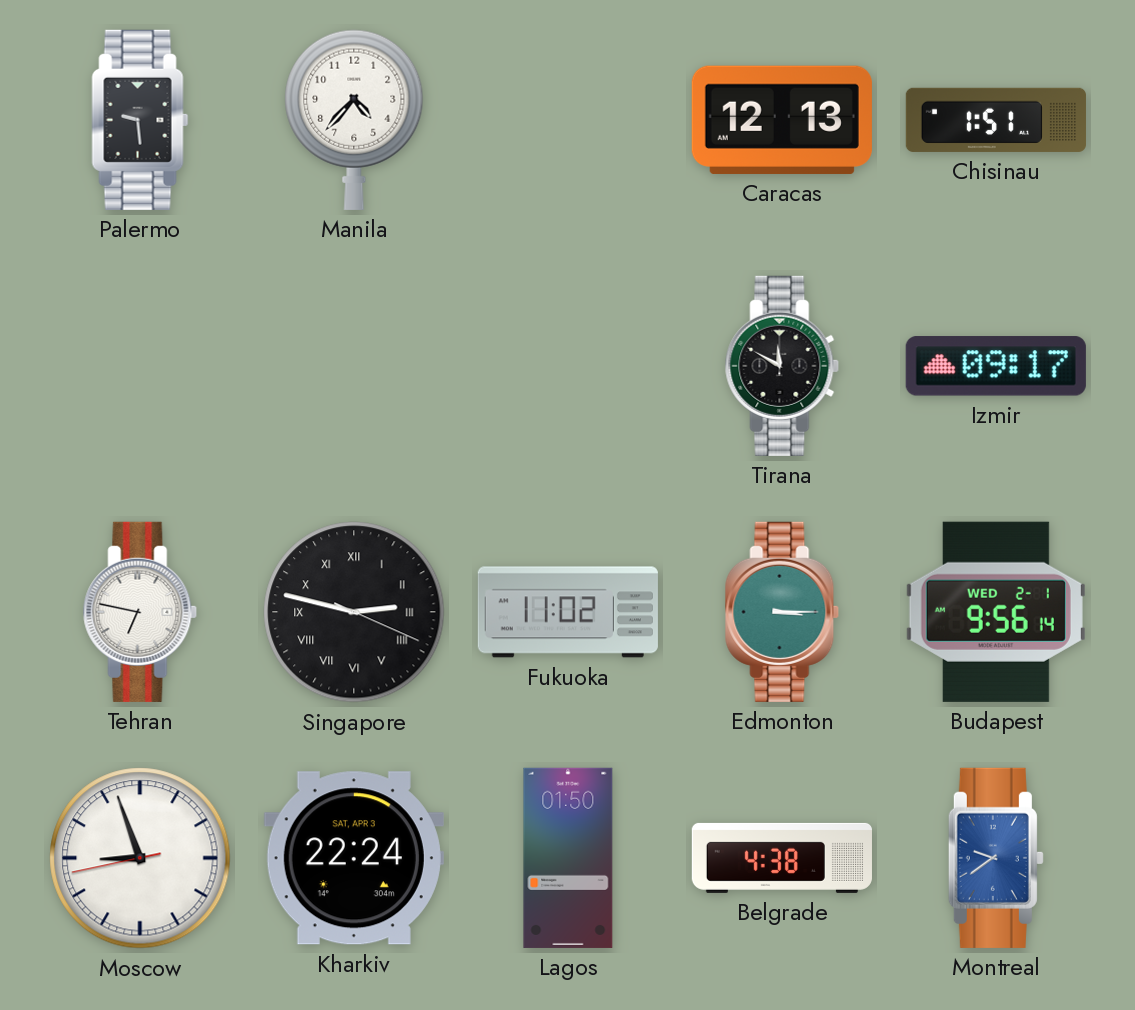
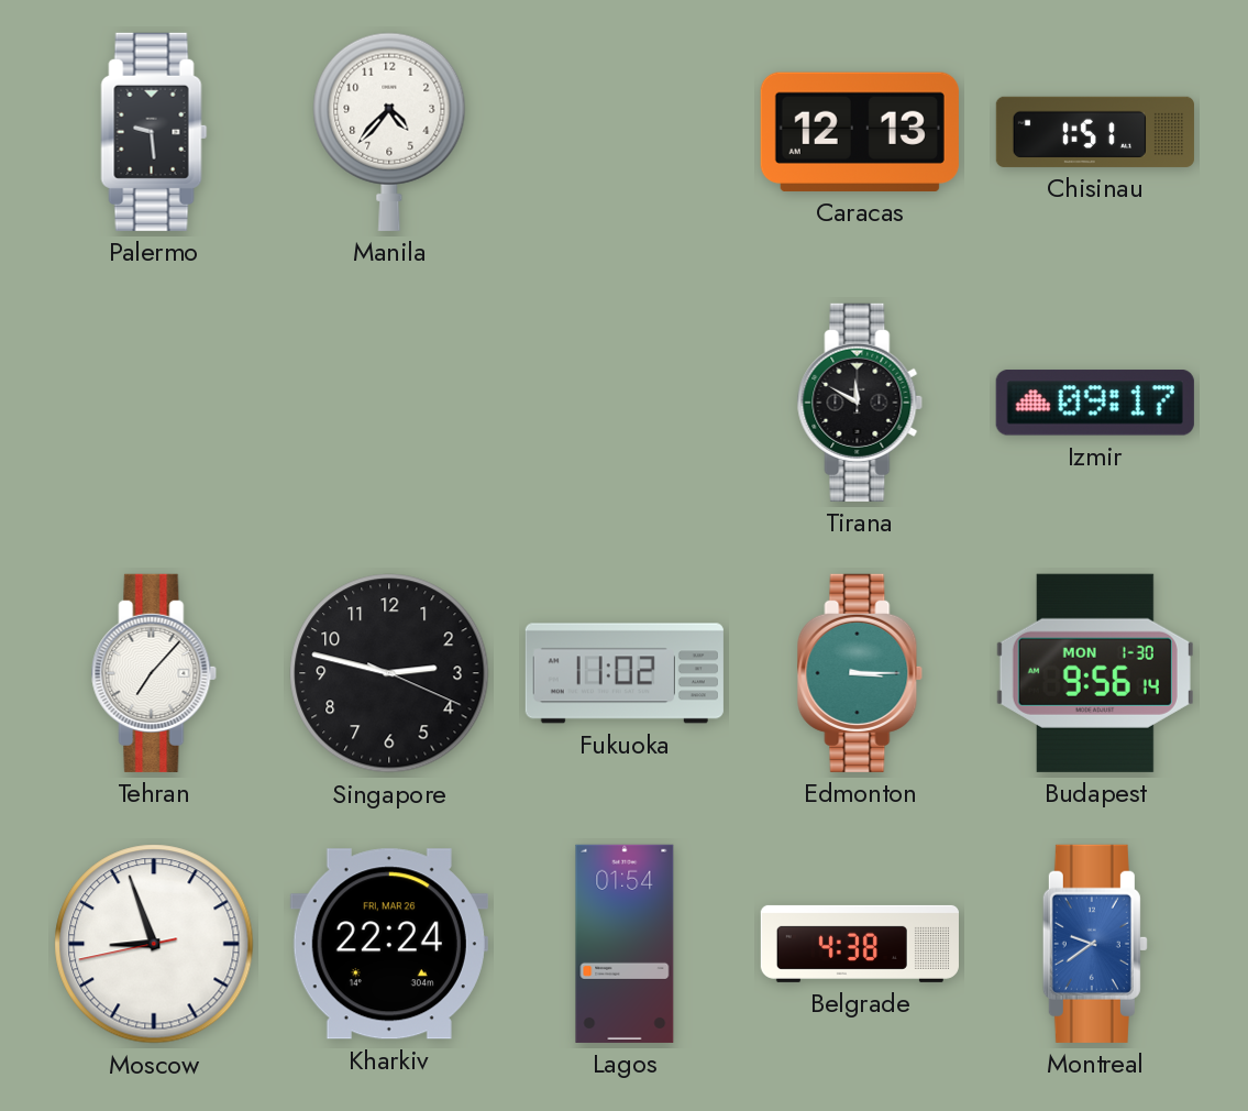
Tehran: 6:47 -> 7:07 (154, 673)
Singapore numerals: Roman -> Arabic (389, 673)
Budapest date: WED 2-1 -> MON 1-30 (1095, 673)
Kharkiv date: SAT, APR 3 -> FRI, MAR 26 (389, 944)
Lagos: 01:50 -> 01:54 (625, 944)
